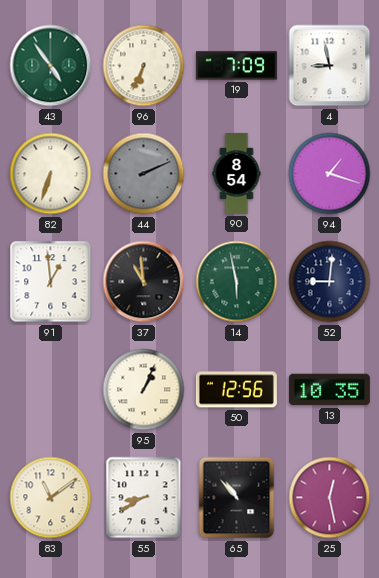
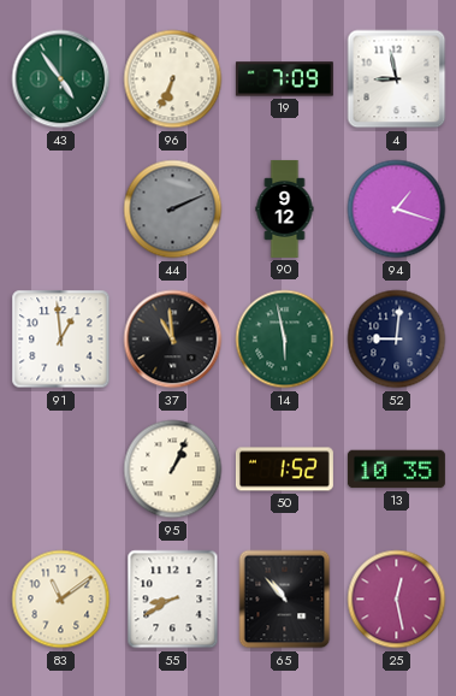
82: 6:33 -> none (51, 174)
90: 8:54 -> 9:12 (285, 208)
50: 12:56 -> 1:52 (284, 470)
